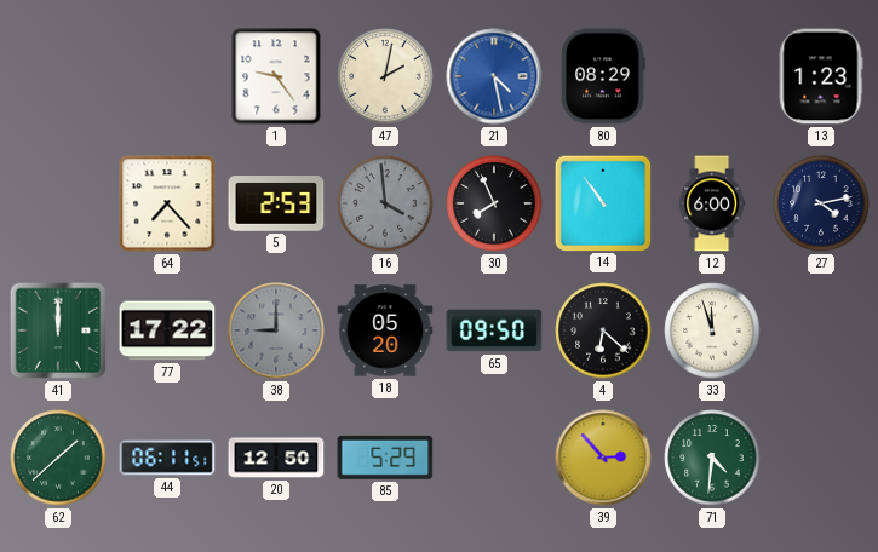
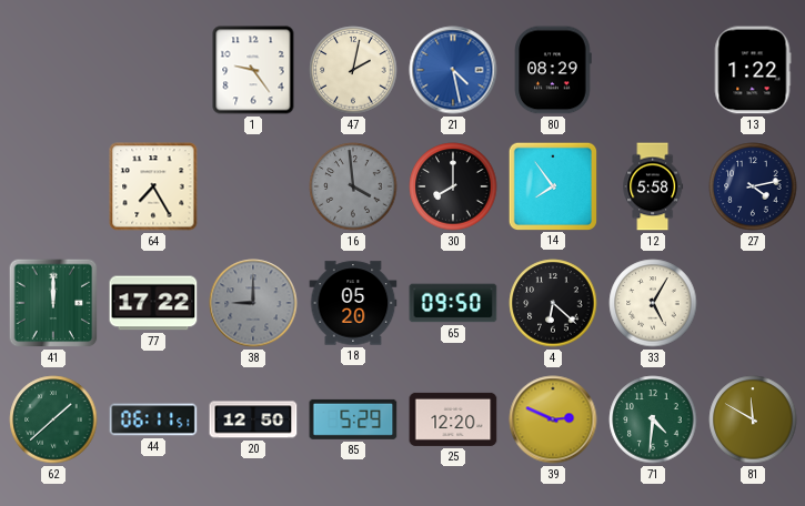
13: 1:23 -> 1:22 (753, 70)
64: 7:23 -> 7:25 (153, 186)
5: 2:53 -> none (276, 205)
30: 7:56 -> 8:00 (453, 186)
14: 10:54 -> 7:54 (552, 185)
12: 6:00 -> 5:58 (653, 186)
33: 11:57 -> 5:05 (653, 303)
25: none -> 12:20 (453, 419)
39: 2:53 -> 2:49 (553, 419)
81: none -> 11:50 (753, 419)
